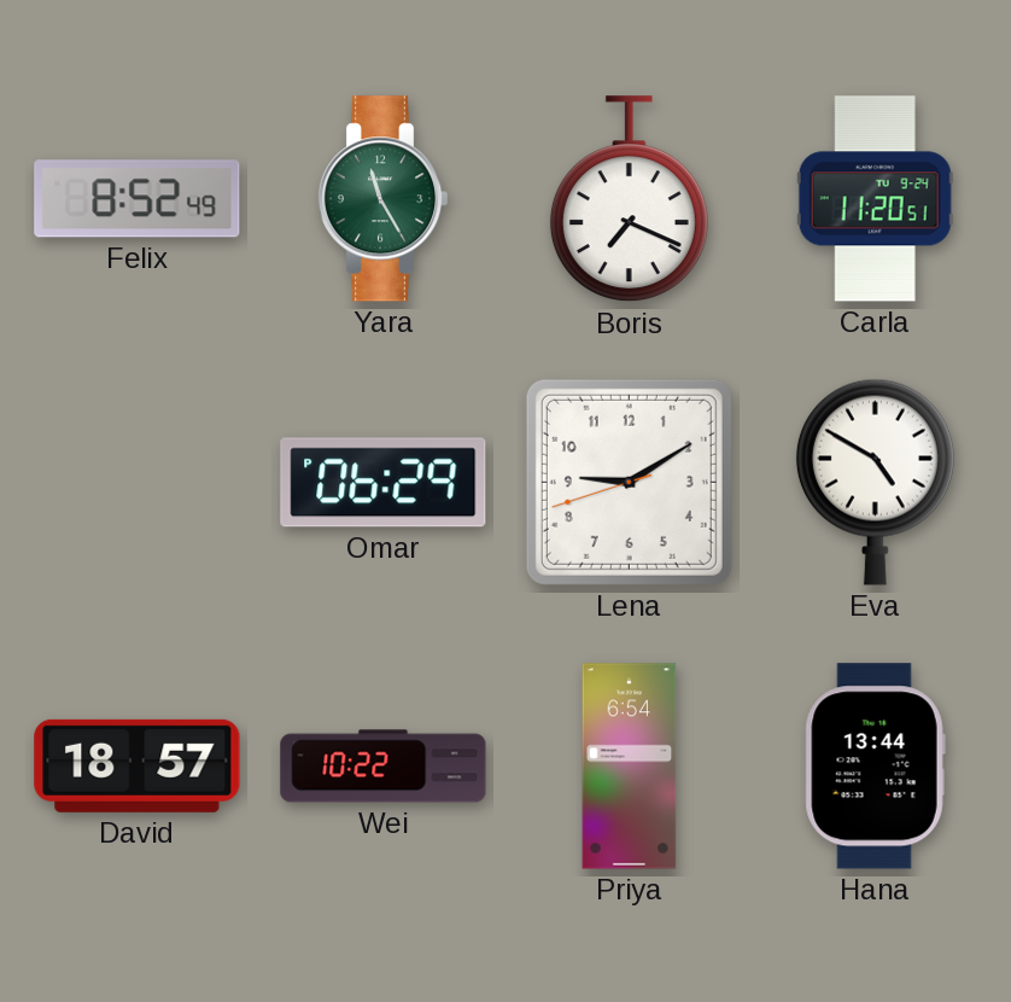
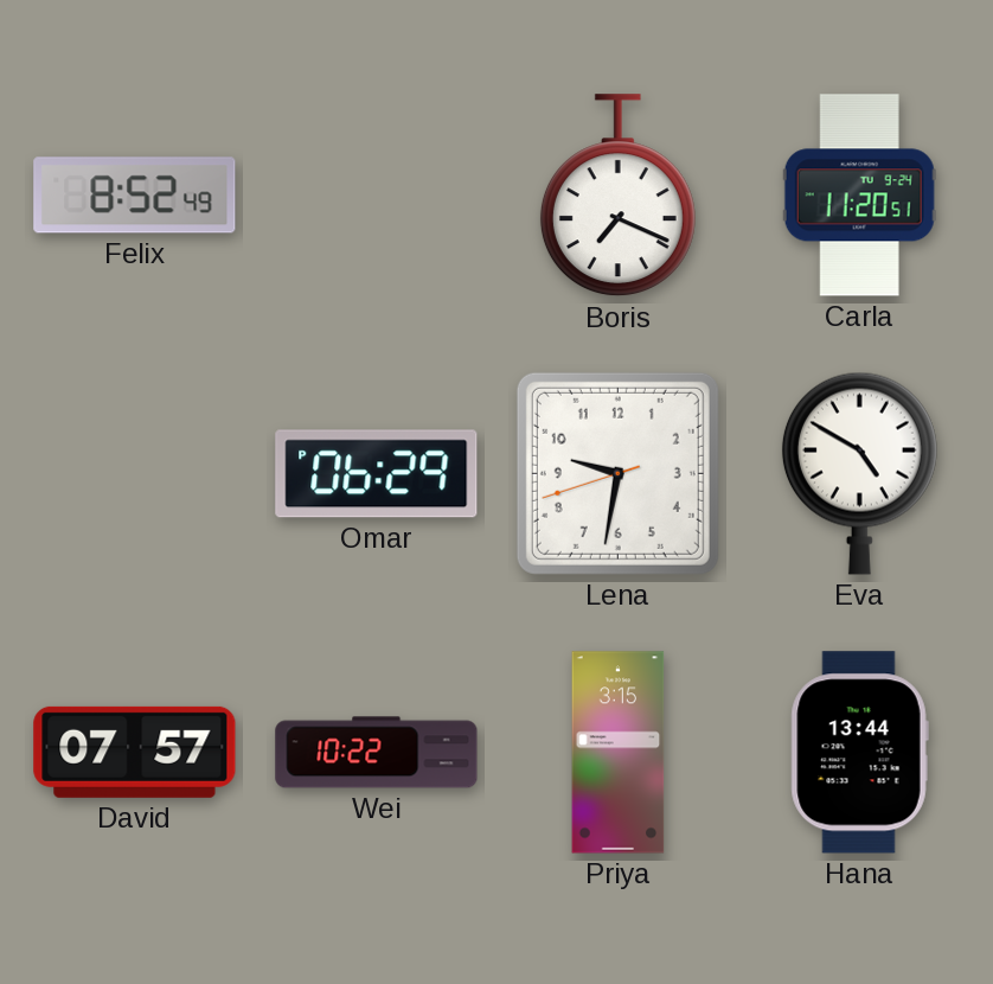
Yara: 11:25 -> none (382, 199)
Lena: 9:09 -> 9:31 (617, 473)
David: 18:57 -> 07:57 (135, 752)
Priya: 6:54 -> 3:15 (619, 753)
